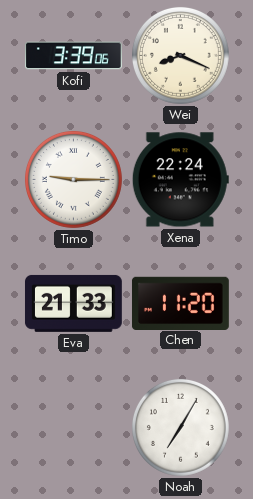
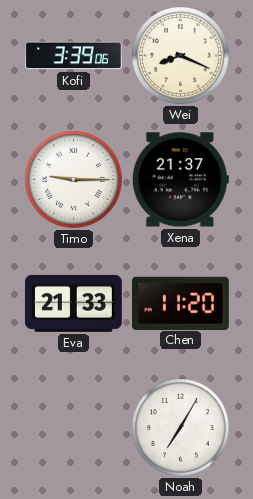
Xena: 22:24 -> 21:37 (180, 180)
